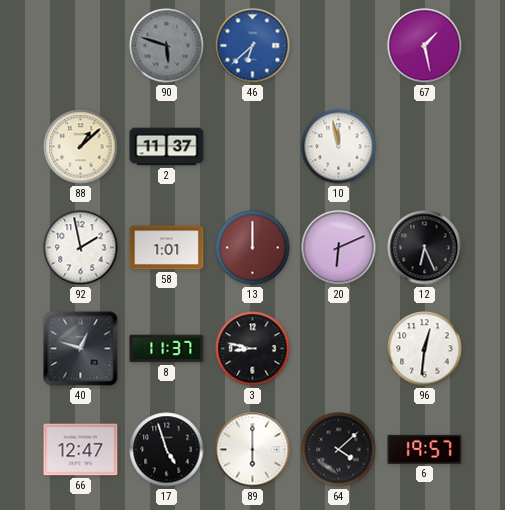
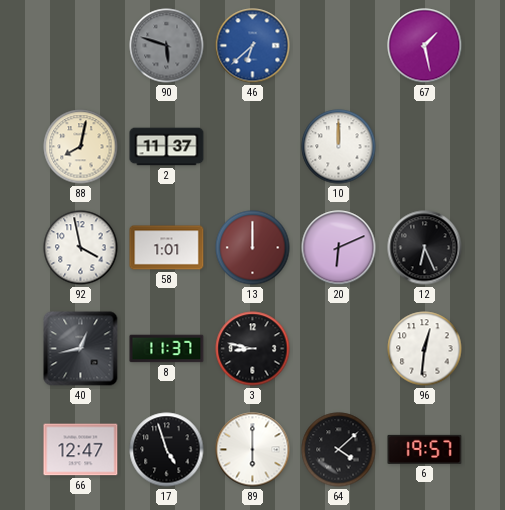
88: 1:08 -> 8:02 (81, 147)
10: 11:58 -> 12:00 (339, 147)
92: 1:58 -> 3:58 (81, 248)
40: 12:48 -> 12:43 (81, 349)
